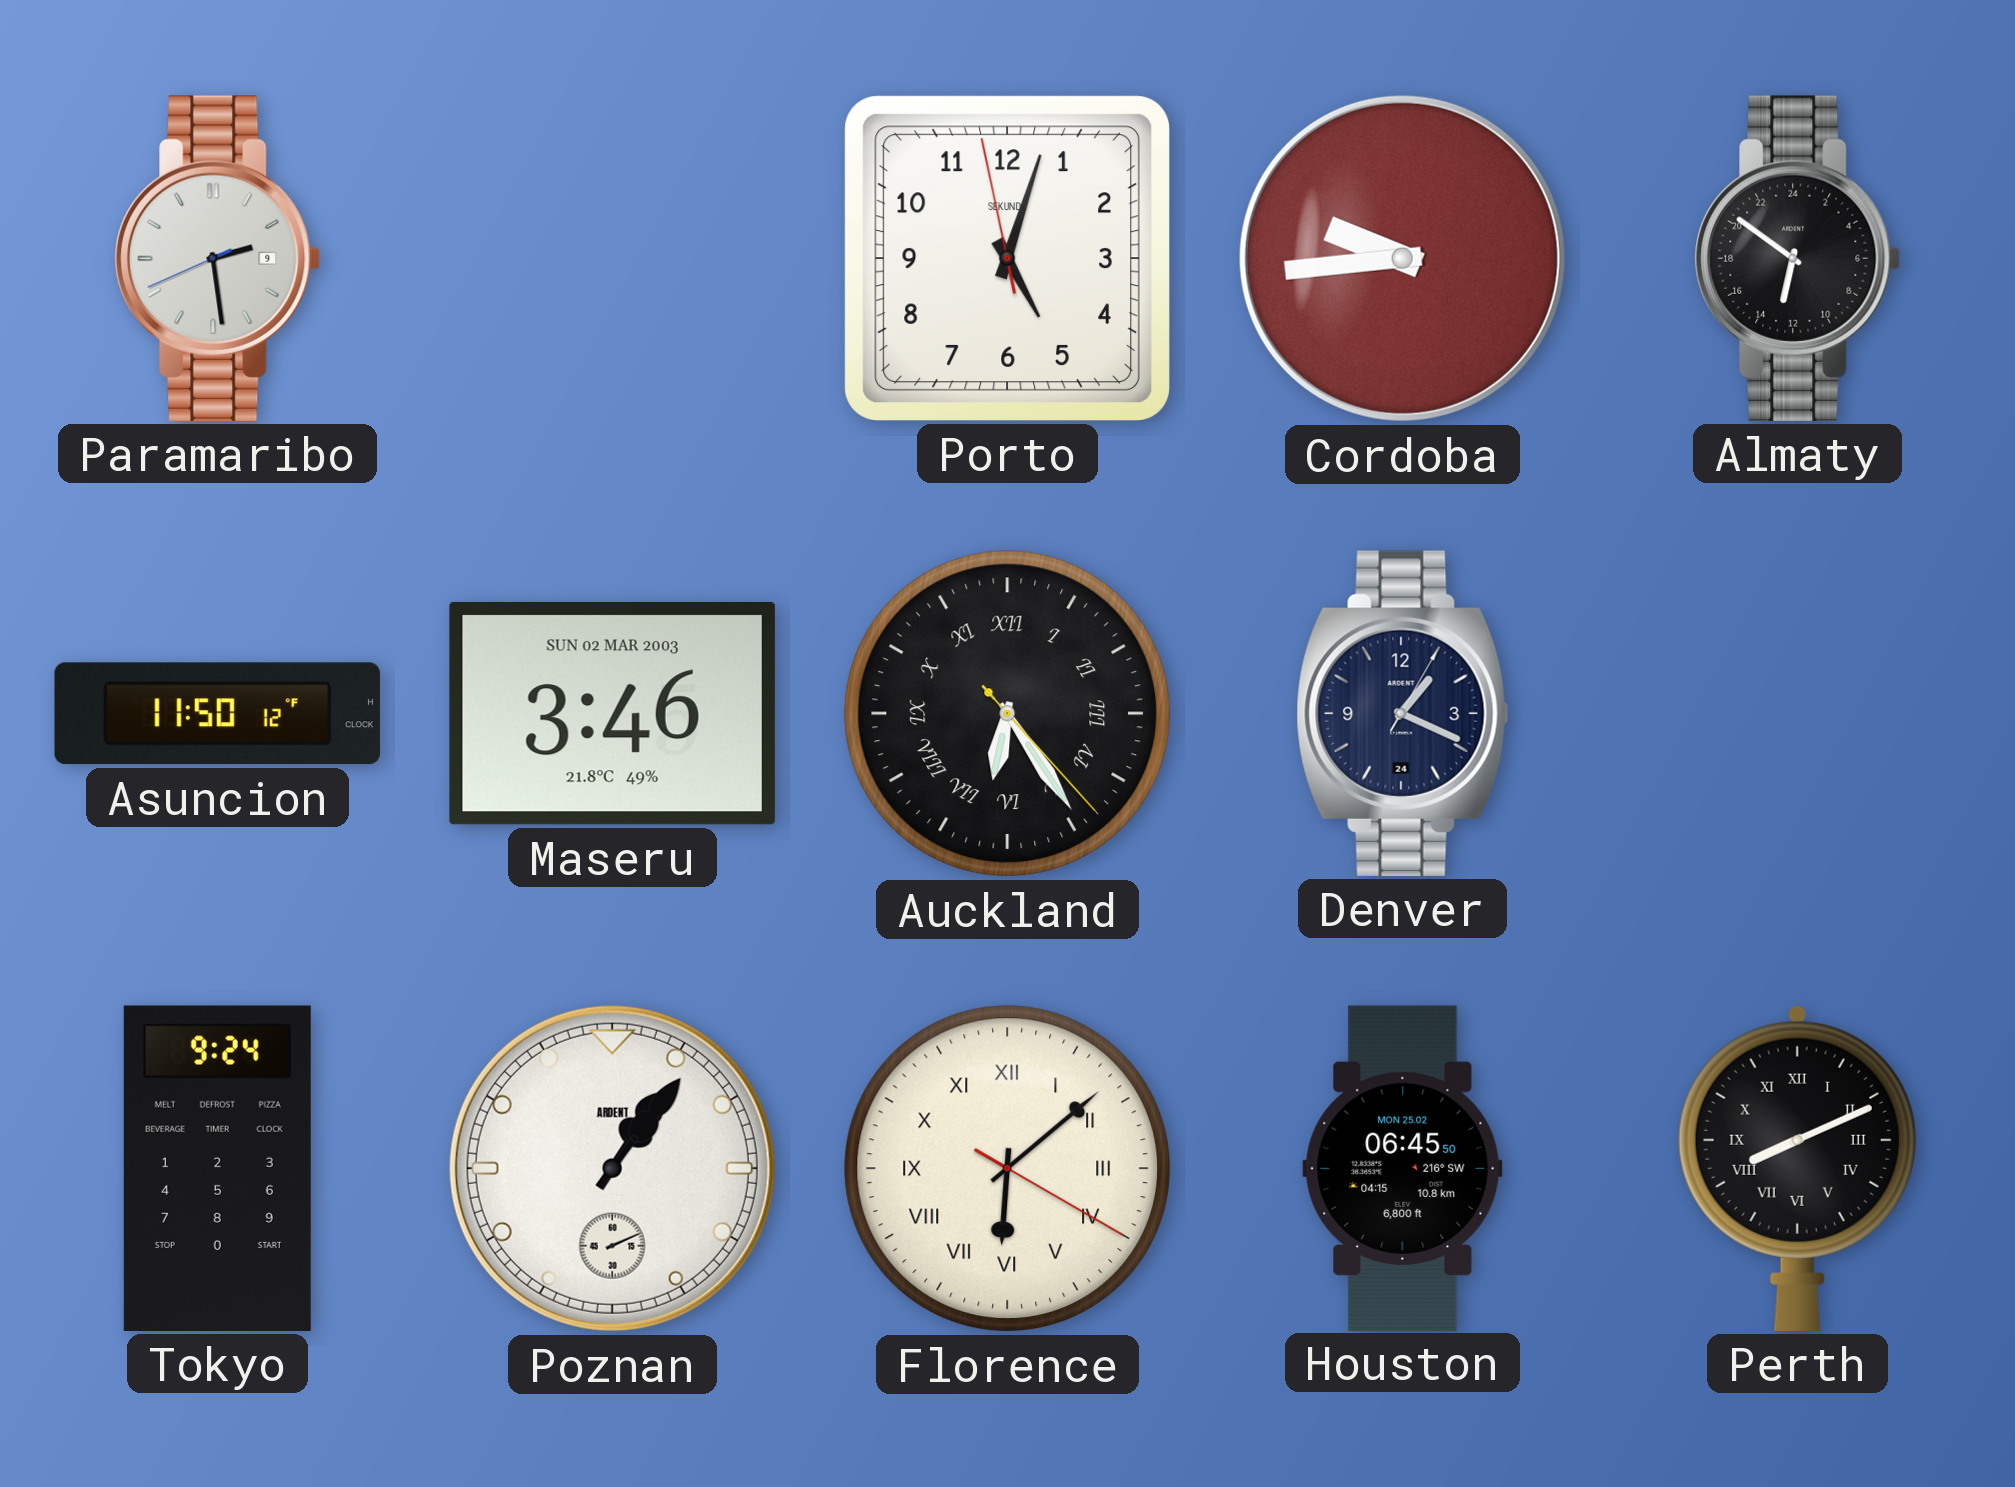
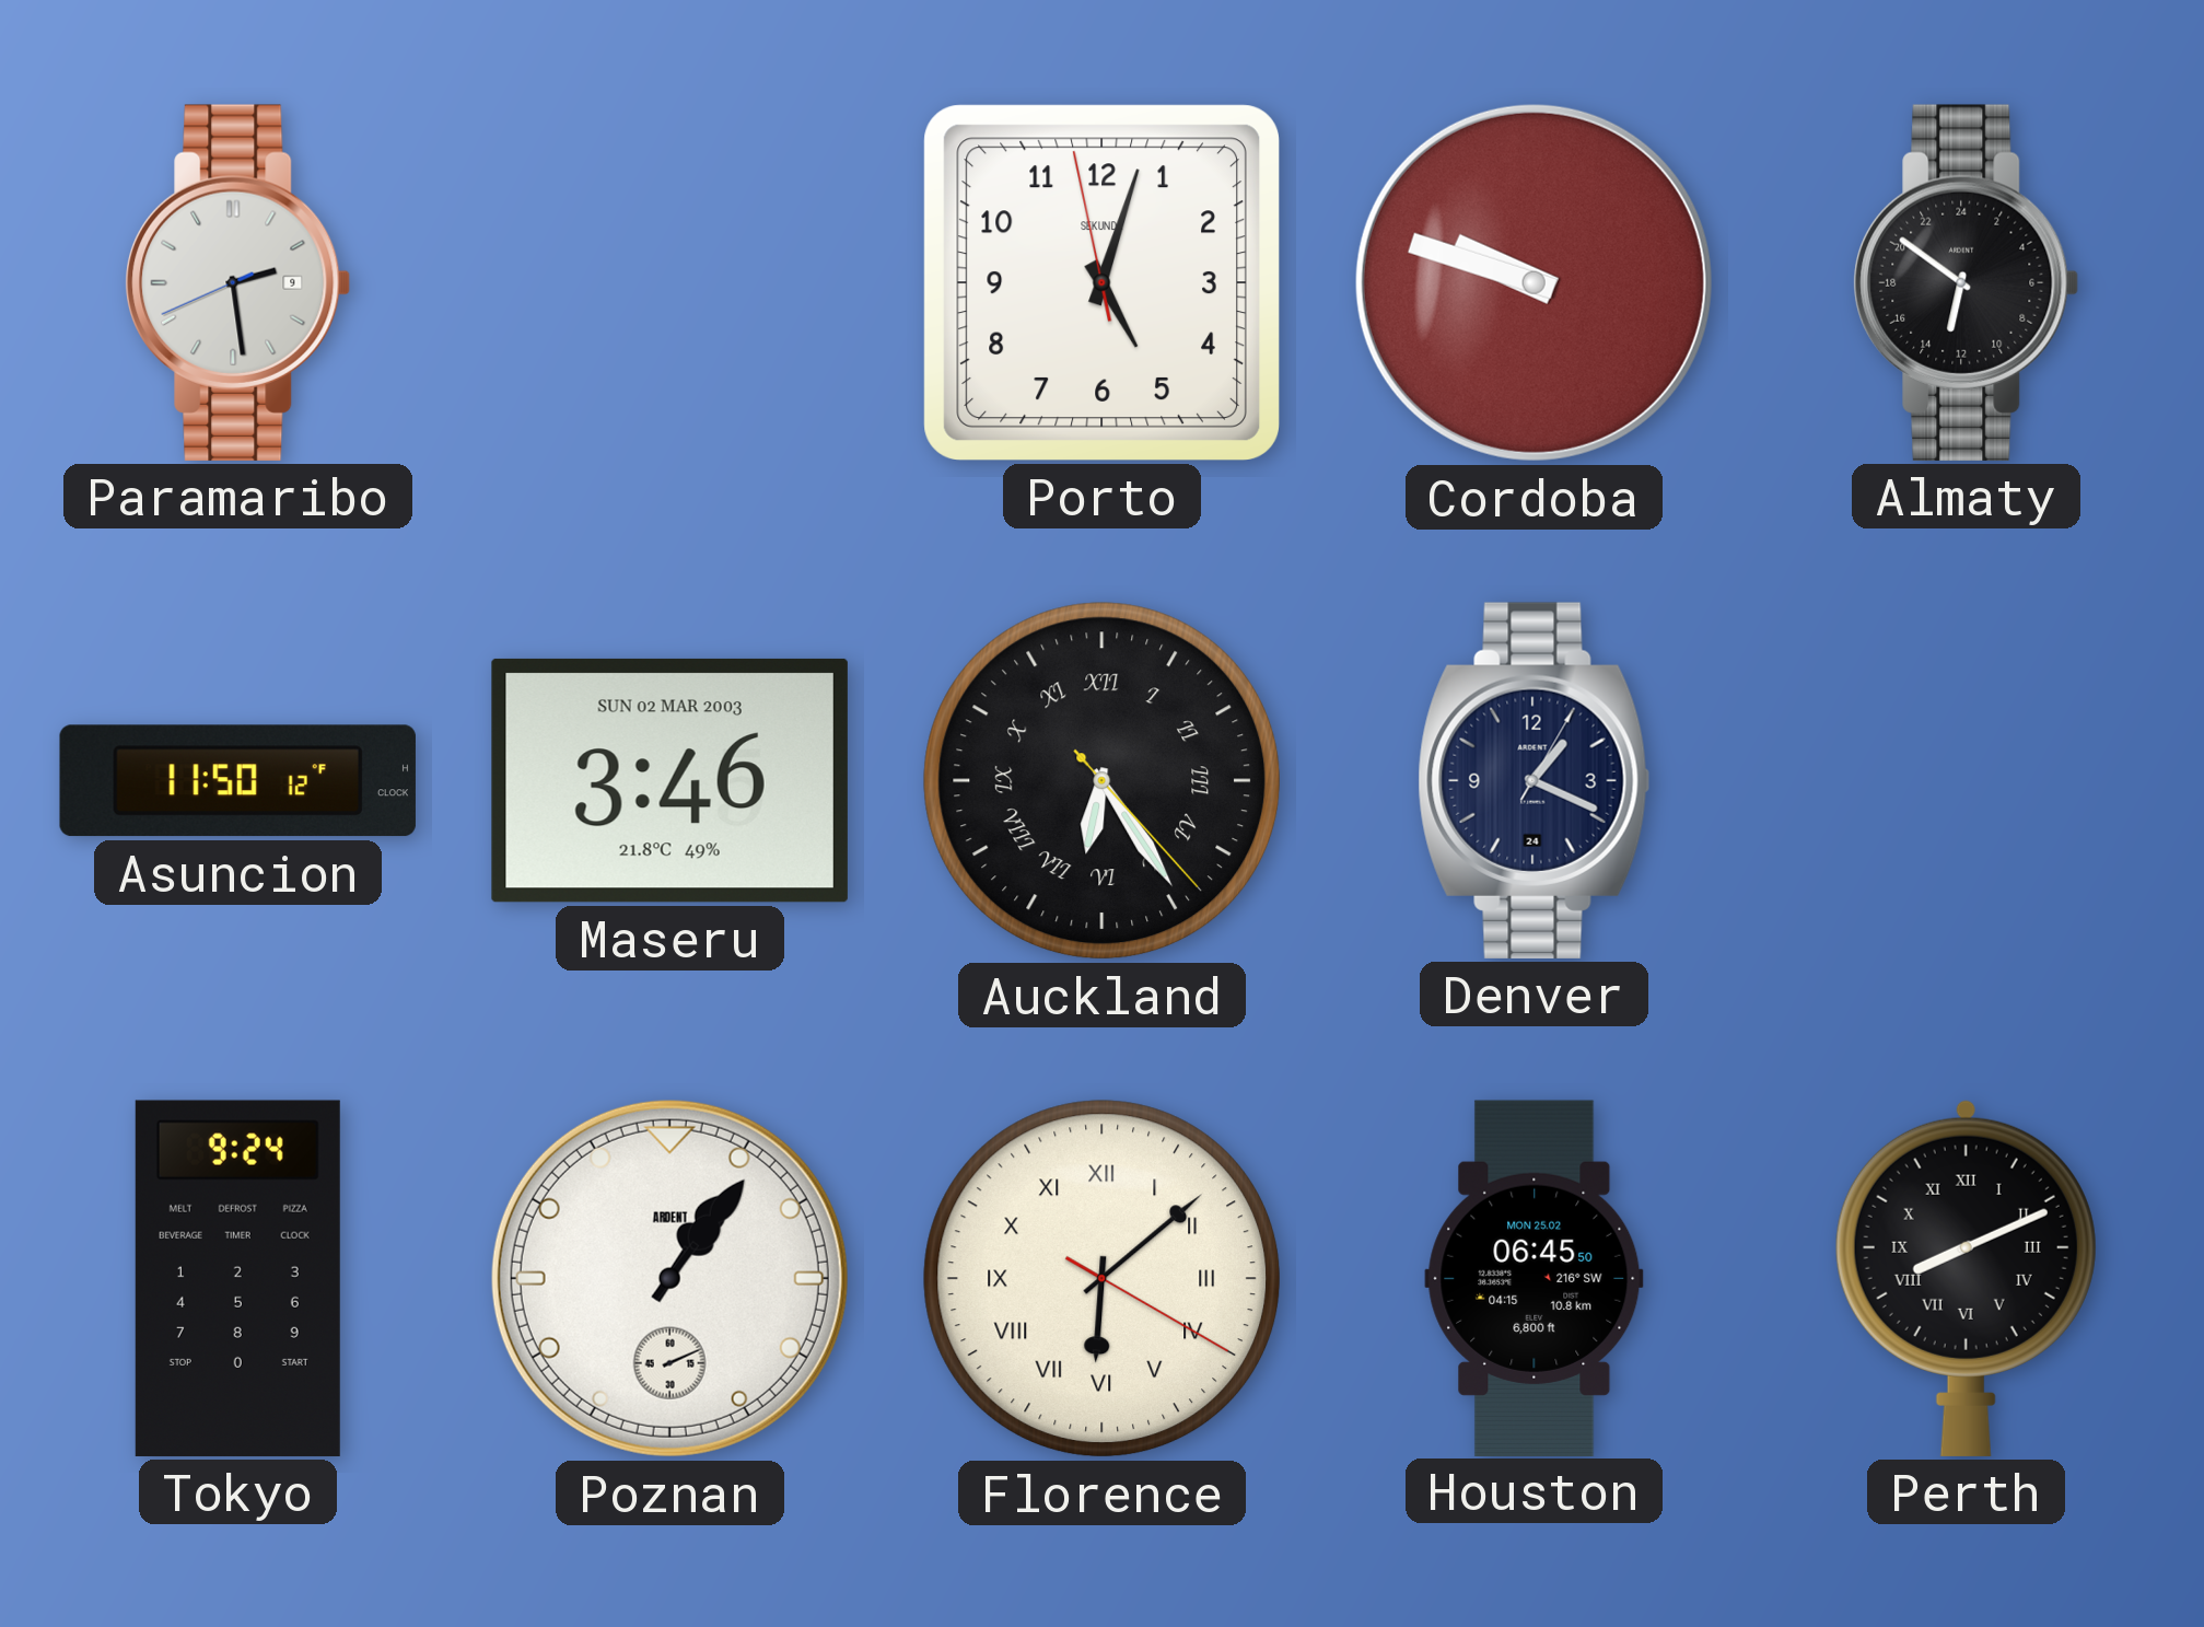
Cordoba: 9:44 -> 9:48 (1534, 282)
